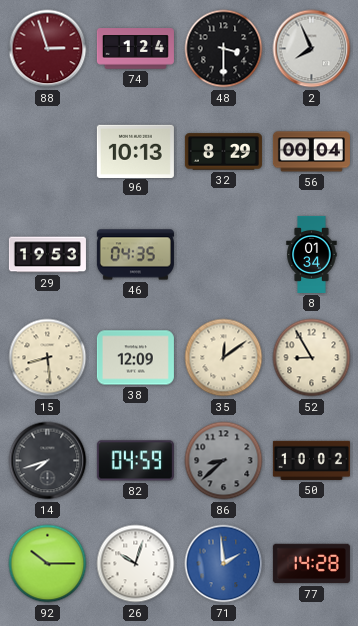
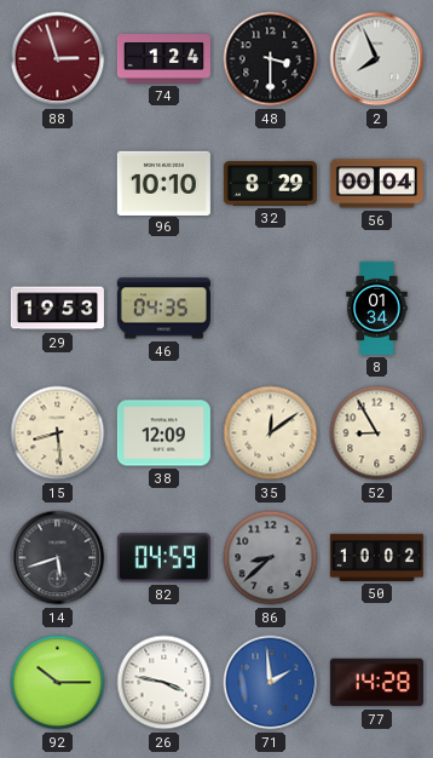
96: 10:13 -> 10:10 (163, 183)
14: 7:42 -> 5:42 (58, 558)
26: 10:03 -> 3:47 (164, 683)
